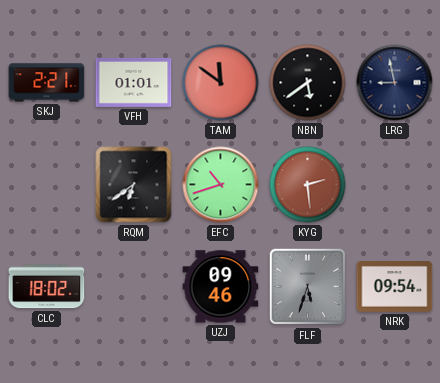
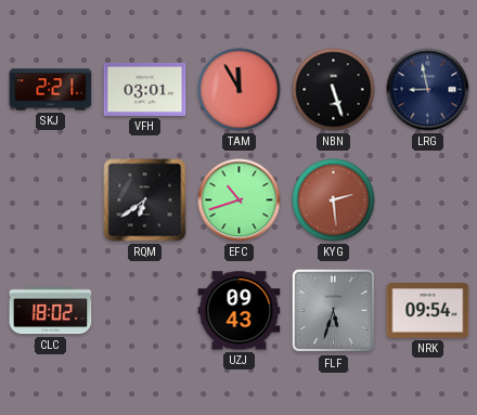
VFH: 01:01 -> 03:01 (145, 89)
TAM: 11:51 -> 11:55 (240, 90)
NBN: 5:39 -> 5:27 (334, 90)
UZJ: 09:46 -> 09:43 (240, 311)
